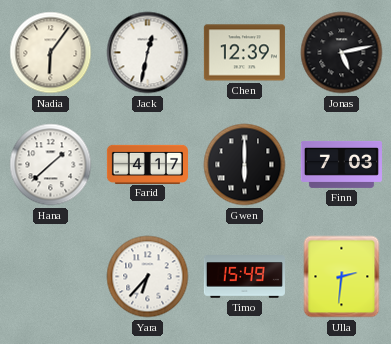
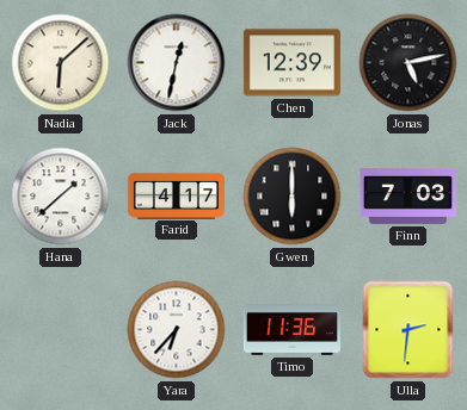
Nadia: 6:06 -> 6:08 (61, 63)
Timo: 15:49 -> 11:36 (291, 330)
